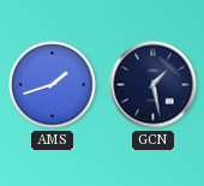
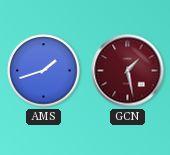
GCN dial: navy -> burgundy (128, 71)
